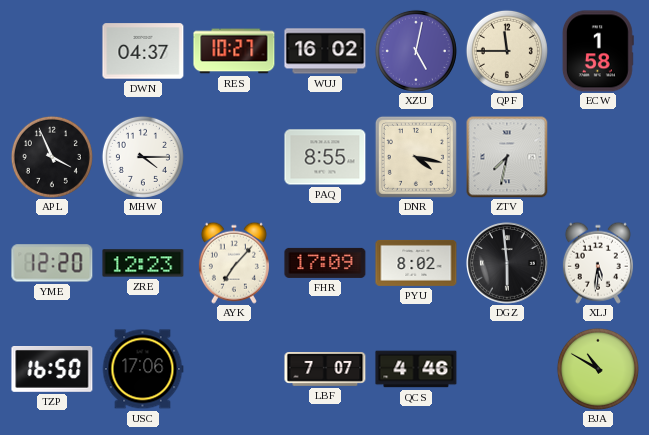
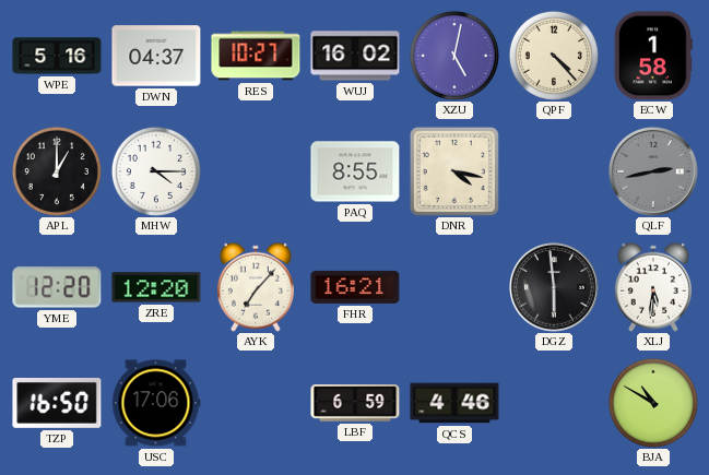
WPE: none -> 5:16 (57, 56)
QPF: 11:45 -> 4:23 (554, 56)
APL: 3:56 -> 1:00 (57, 171)
ZTV: 7:32 -> none (507, 157)
QLF: none -> 2:43 (654, 173)
ZRE: 12:23 -> 12:20 (156, 287)
FHR: 17:09 -> 16:21 (355, 287)
PYU: 8:02 -> none (416, 263)
LBF: 7:07 -> 6:59 (355, 404)
